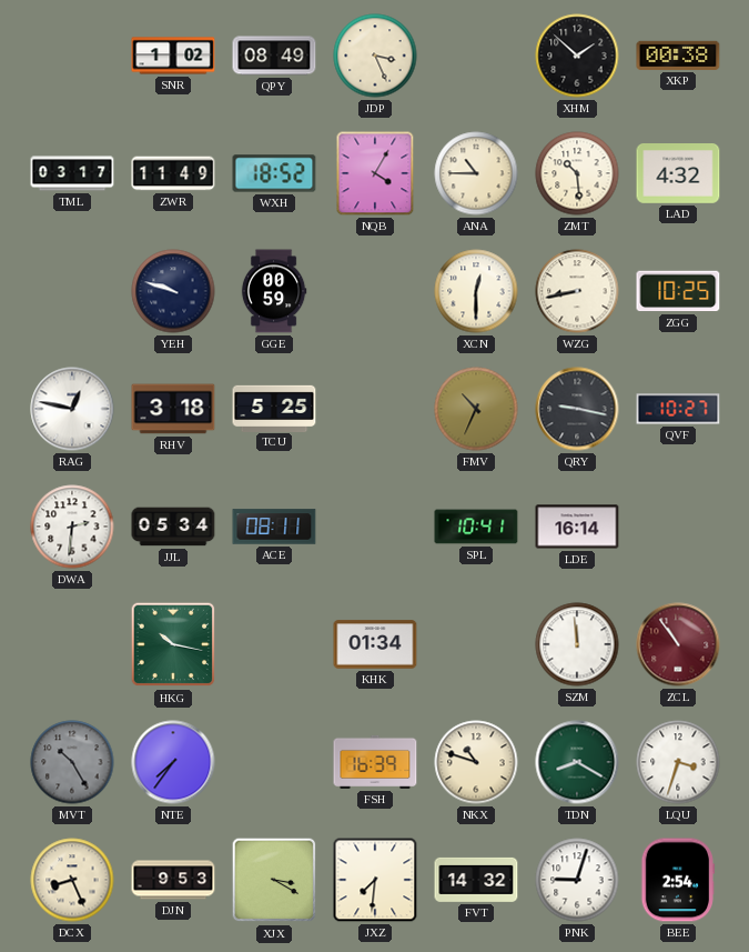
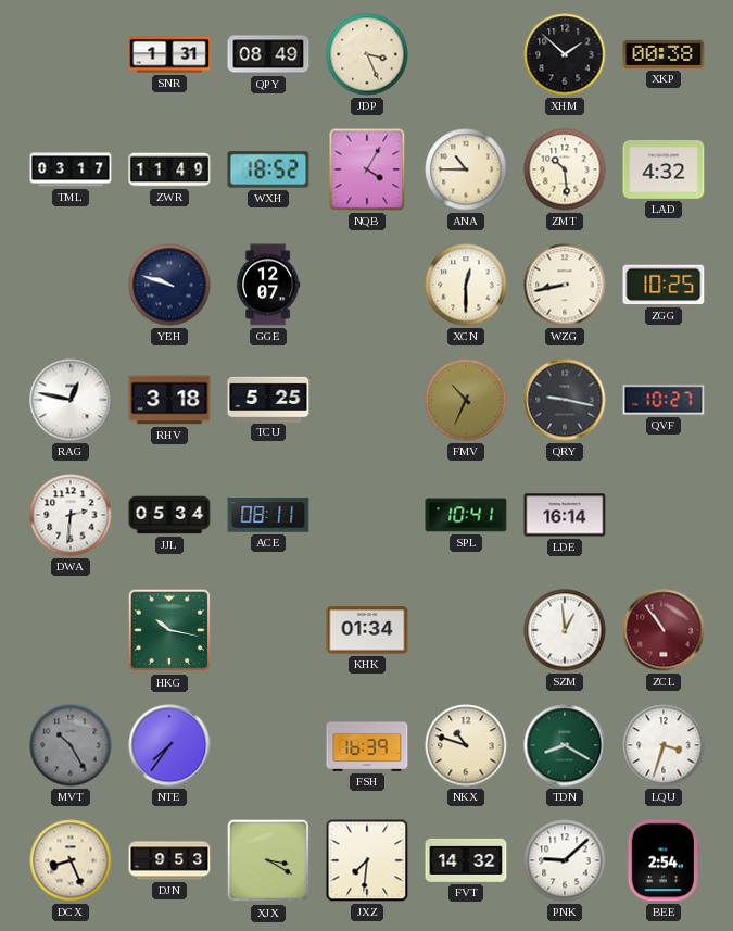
SNR: 1:02 -> 1:31 (169, 54)
GGE: 00:59 -> 12:07 (268, 285)
SZM: 11:59 -> 12:59 (565, 630)
PNK: 9:03 -> 9:08 (565, 860)
